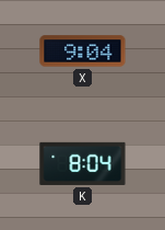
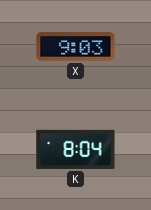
X: 9:04 -> 9:03 (76, 47)
